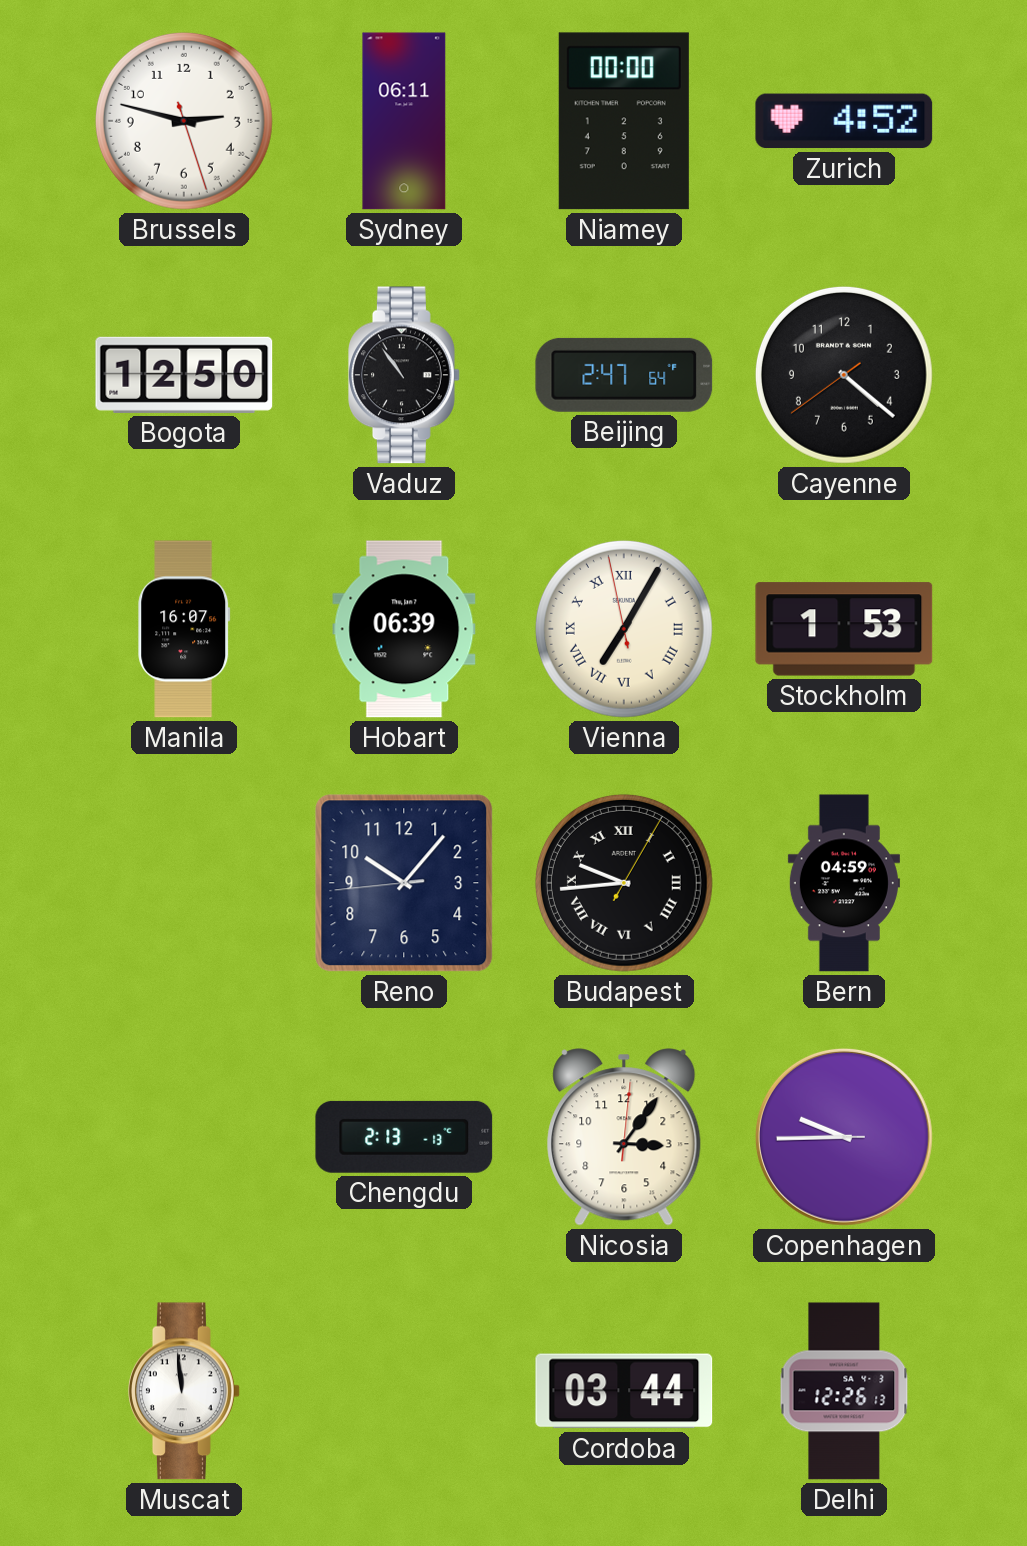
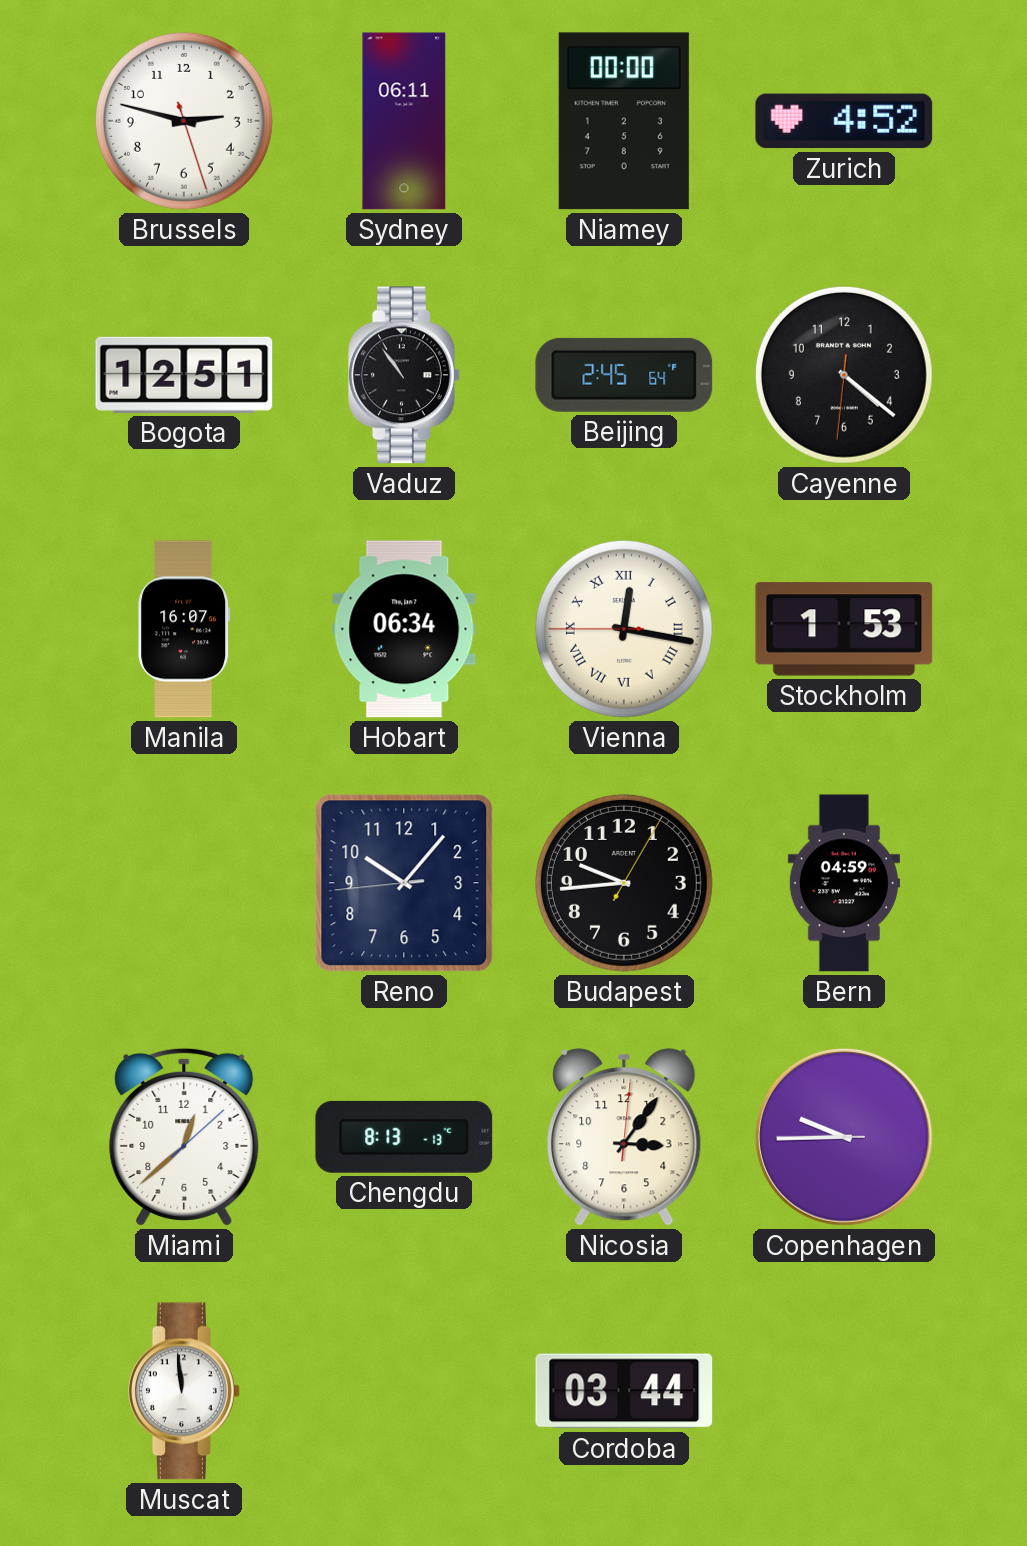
Bogota: 12:50 -> 12:51 (184, 375)
Beijing: 2:47 -> 2:45 (624, 375)
Cayenne: 4:21:39 -> 4:21:31 (844, 375)
Hobart: 06:39 -> 06:34 (404, 629)
Vienna: 7:04 -> 12:16 (624, 629)
Budapest numerals: Roman -> Arabic (624, 883)
Miami: none -> 12:38 (184, 1137)
Chengdu: 2:13 -> 8:13 (404, 1137)
Delhi: 12:26 -> none (844, 1391)
